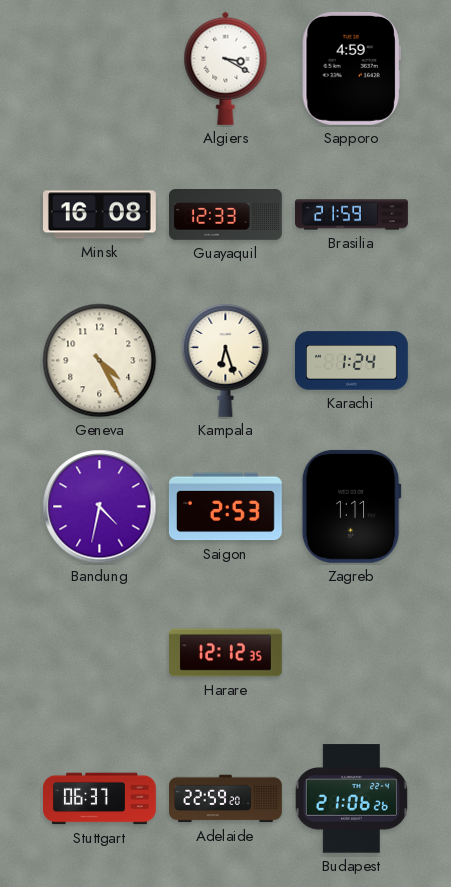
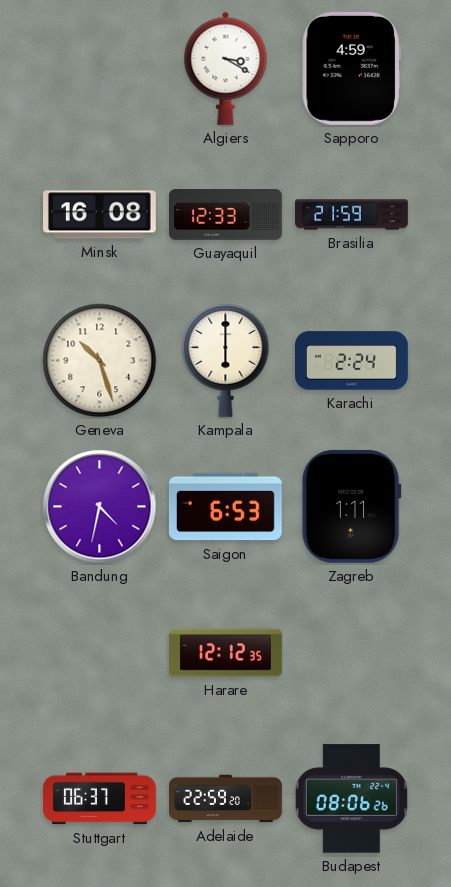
Geneva: 4:25 -> 10:27 (100, 361)
Kampala: 6:27 -> 6:00 (226, 360)
Karachi: 1:24 -> 2:24 (352, 361)
Saigon: 2:53 -> 6:53 (225, 507)
Budapest: 21:06 -> 08:06 (351, 799)
